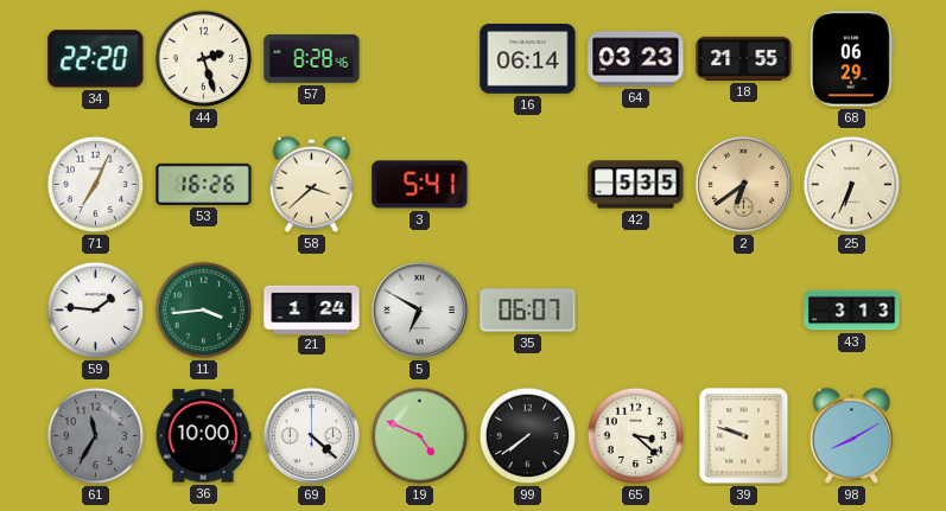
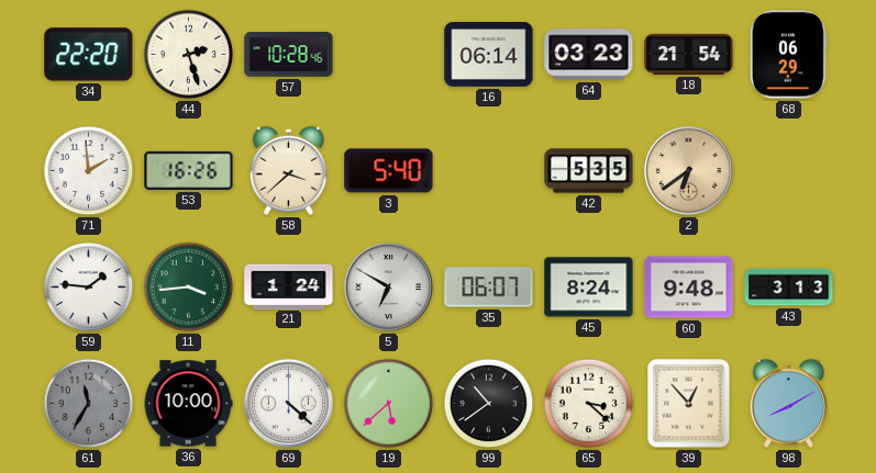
57: 8:28 -> 10:28 (289, 55)
18: 21:55 -> 21:54 (689, 54)
71: 7:04 -> 1:59 (89, 171)
3: 5:41 -> 5:40 (389, 171)
25: 6:34 -> none (852, 185)
45: none -> 8:24 (589, 288)
60: none -> 9:48 (689, 288)
19: 4:49 -> 5:38 (389, 404)
99: 7:39 -> 10:39 (489, 404)
39: 9:48 -> 12:53 (689, 404)
